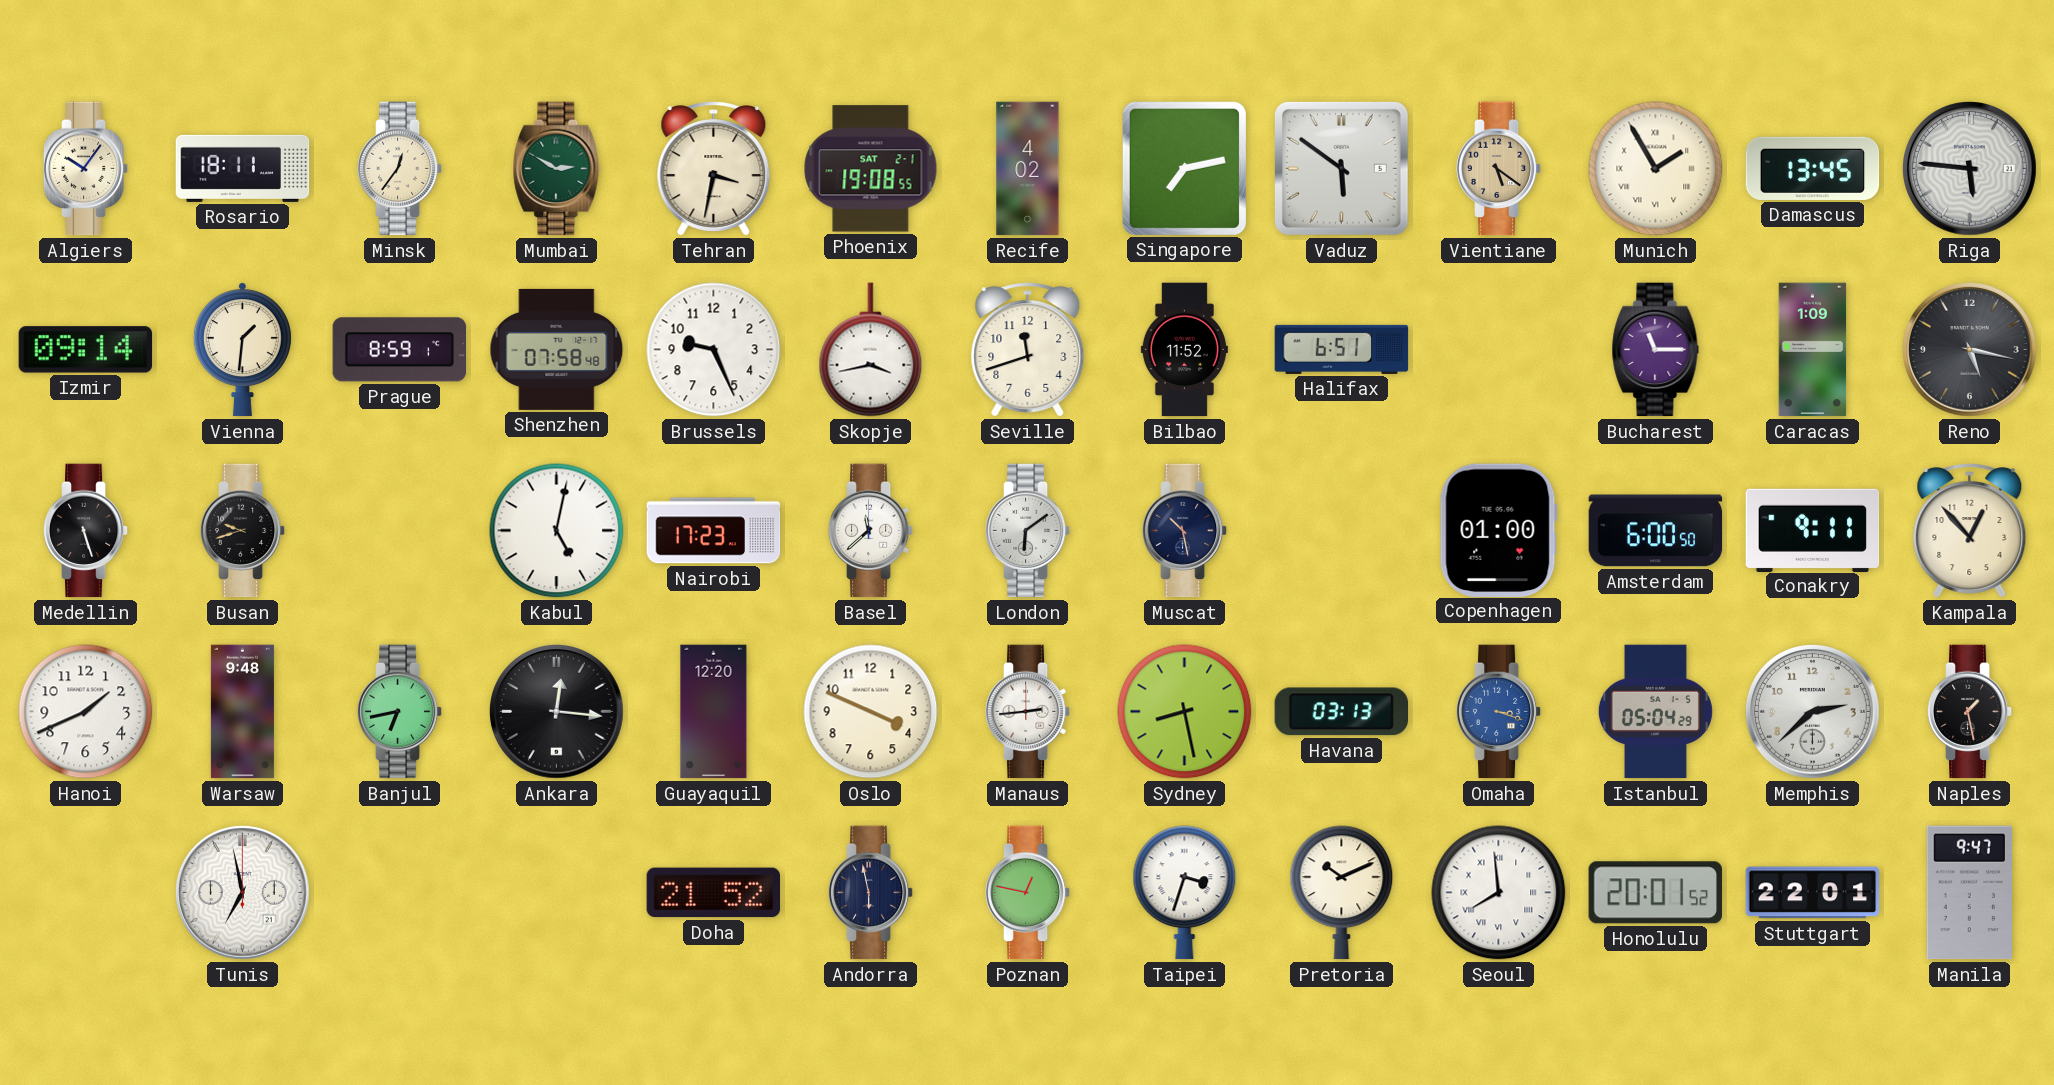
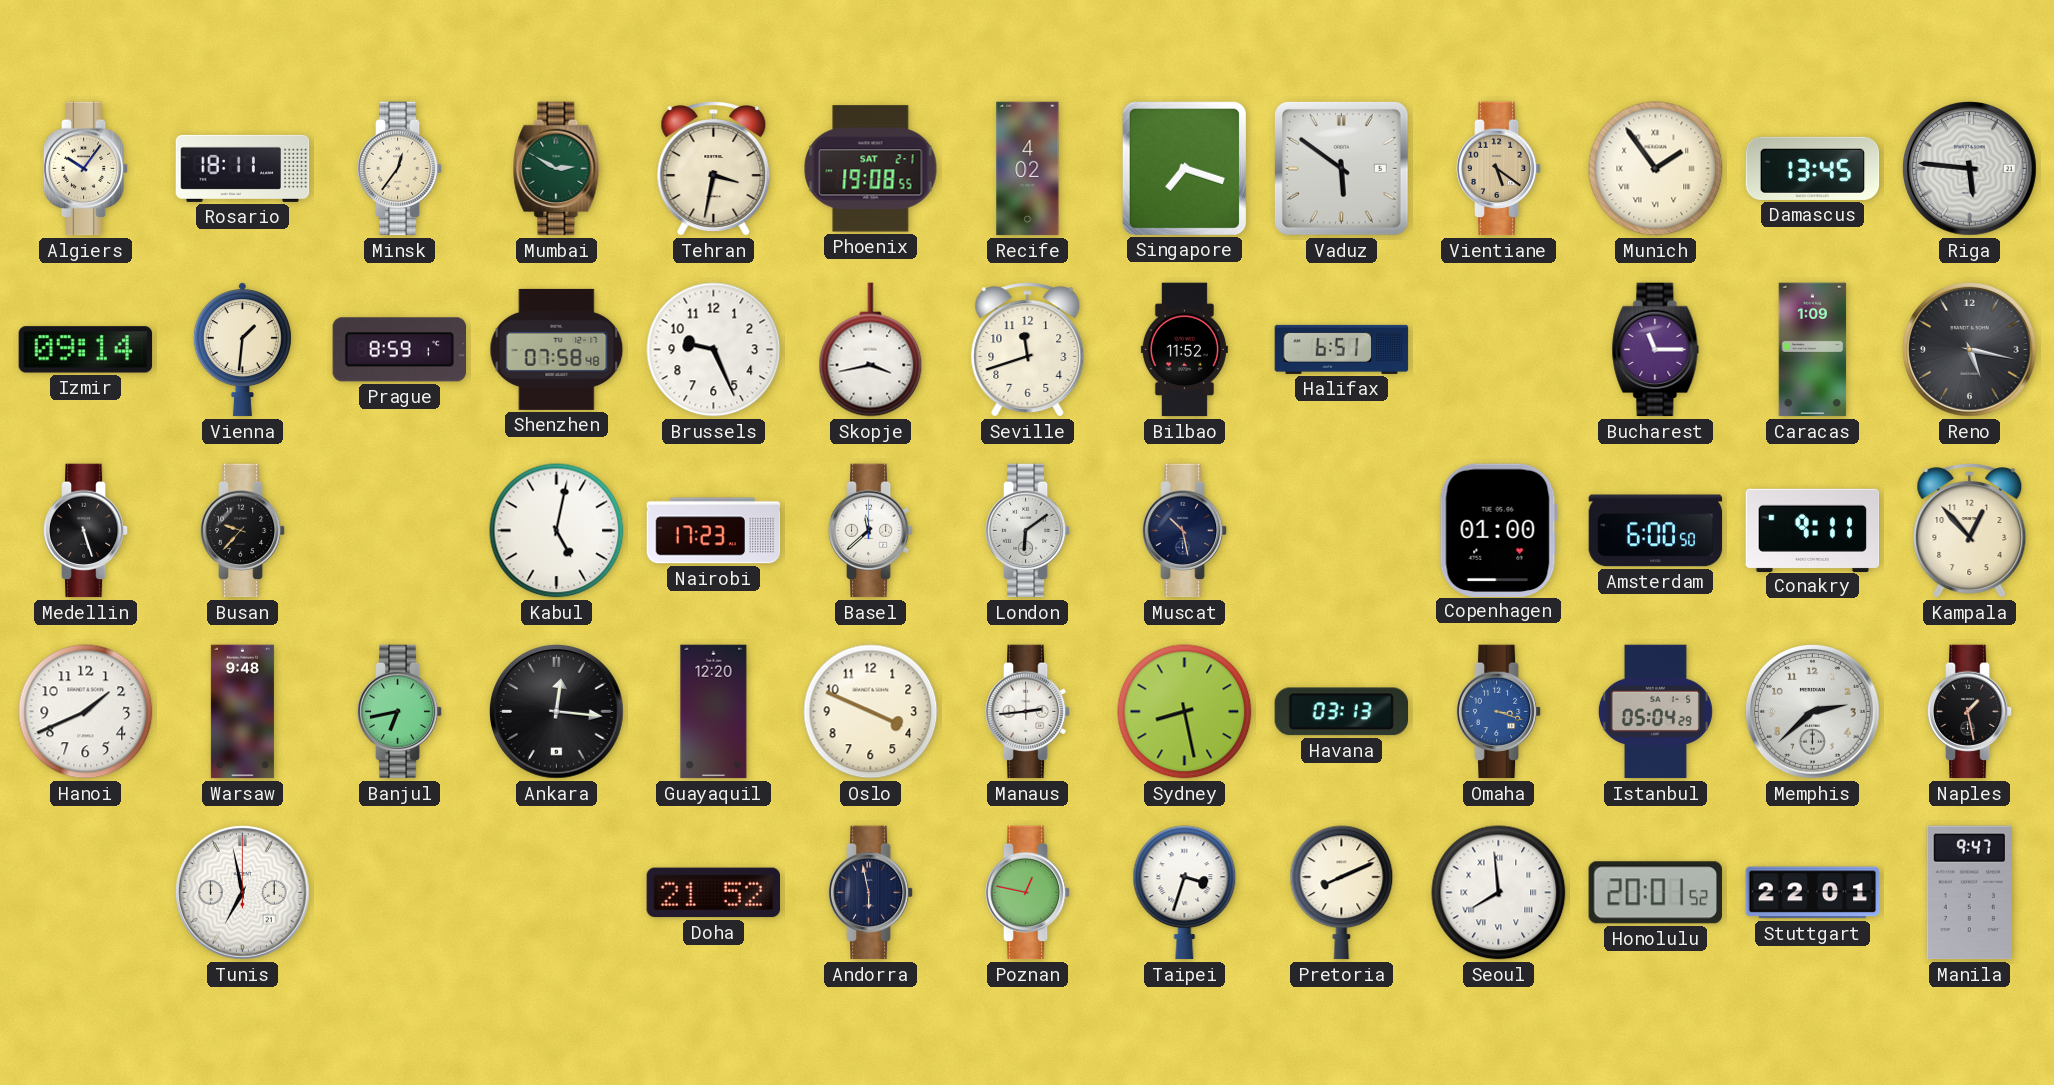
Singapore: 7:13 -> 7:18 (1184, 168)
Munich: 1:55 -> 1:54 (1656, 169)
Busan: 9:42 -> 9:37 (243, 531)
Pretoria: 10:11 -> 8:11 (1342, 893)
